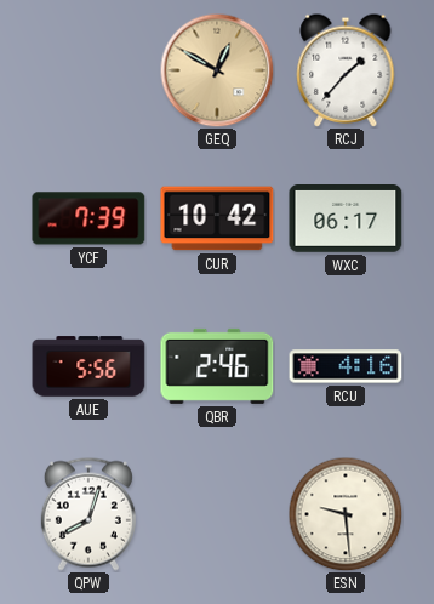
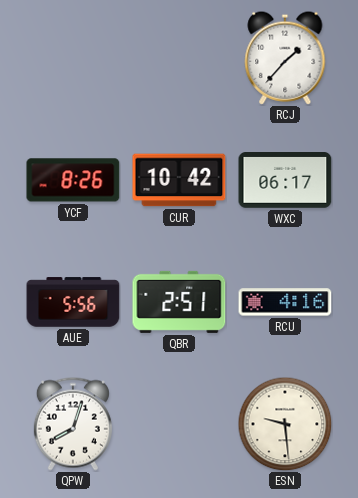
GEQ: 12:50 -> none (217, 70)
YCF: 7:39 -> 8:26 (73, 180)
QBR: 2:46 -> 2:51 (179, 302)
